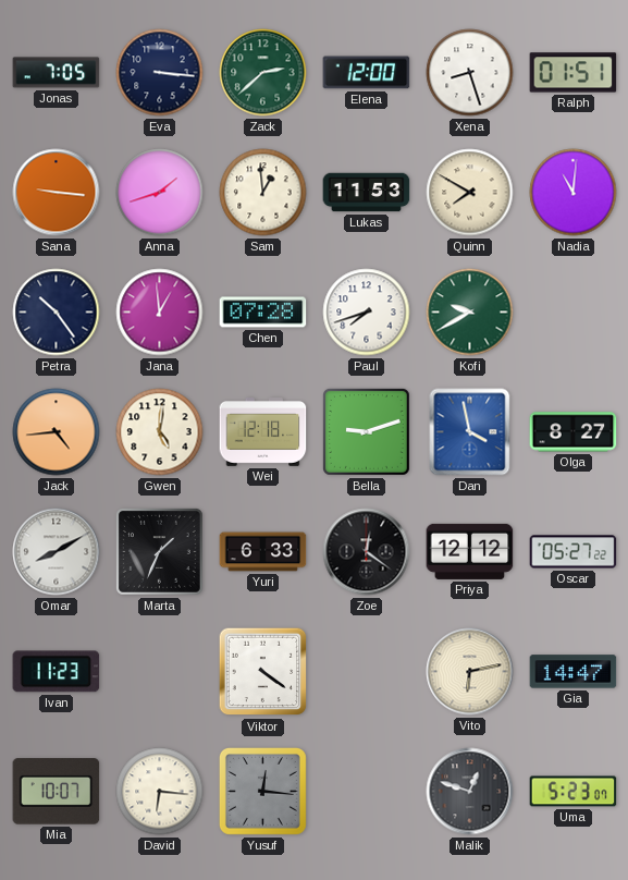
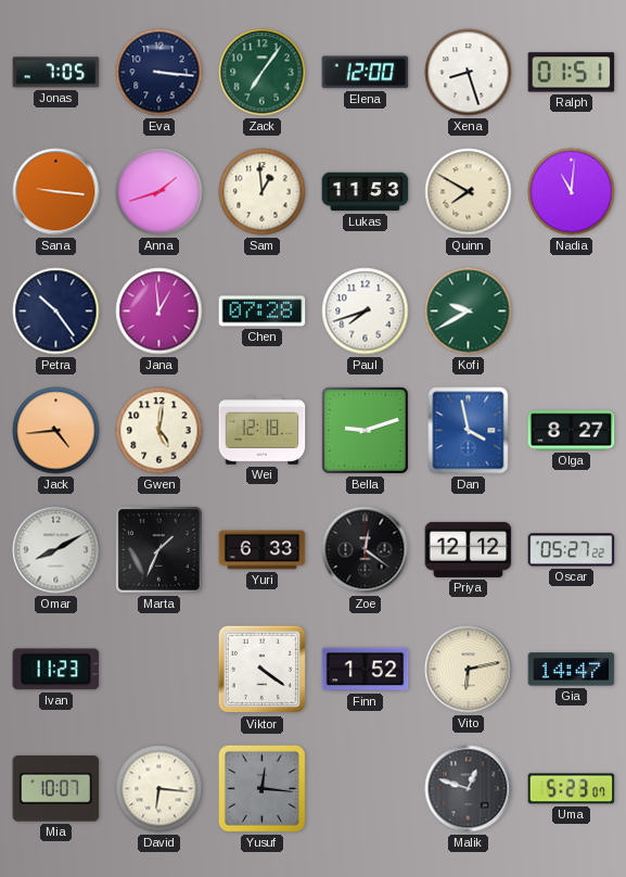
Zack: 2:38 -> 7:06 (263, 73)
Finn: none -> 1:52 (366, 670)
